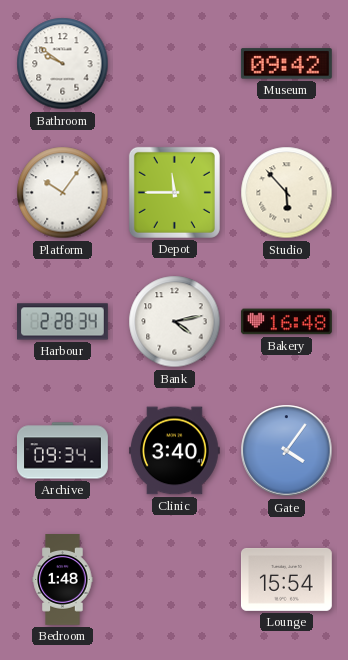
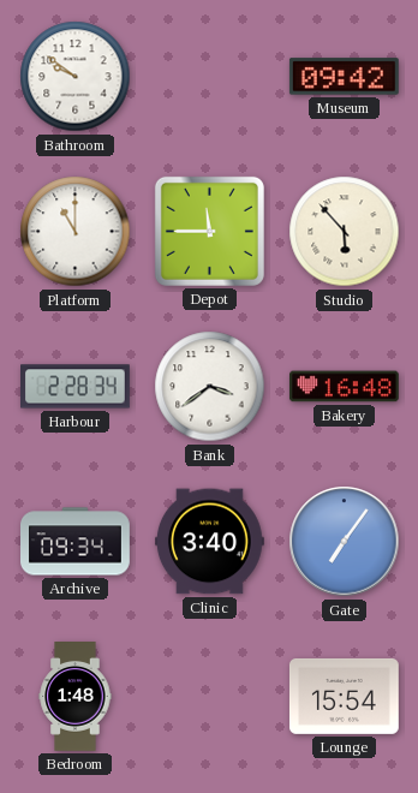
Platform: 10:06 -> 11:00 (76, 232)
Bank: 4:13 -> 3:39 (210, 387)
Gate: 4:06 -> 7:06 (345, 542)
